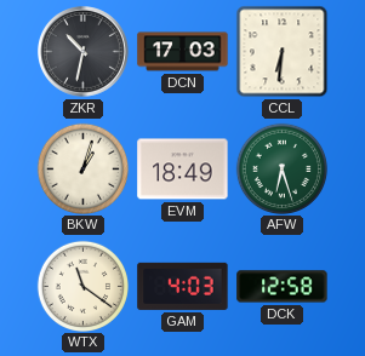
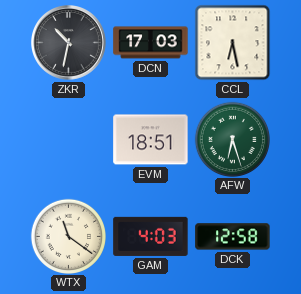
CCL: 6:31 -> 6:28 (233, 43)
BKW: 1:03 -> none (82, 168)
EVM: 18:49 -> 18:51 (151, 140)
